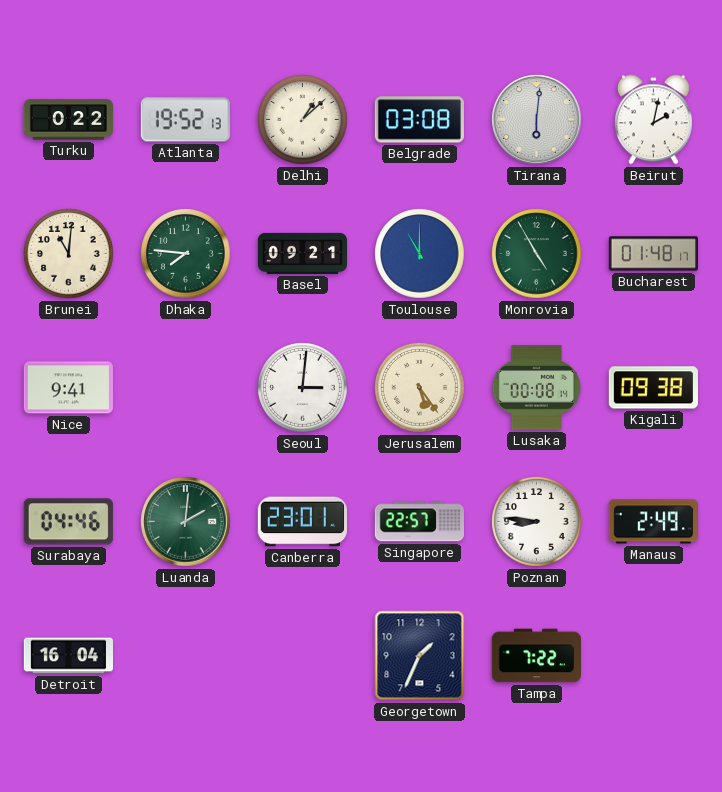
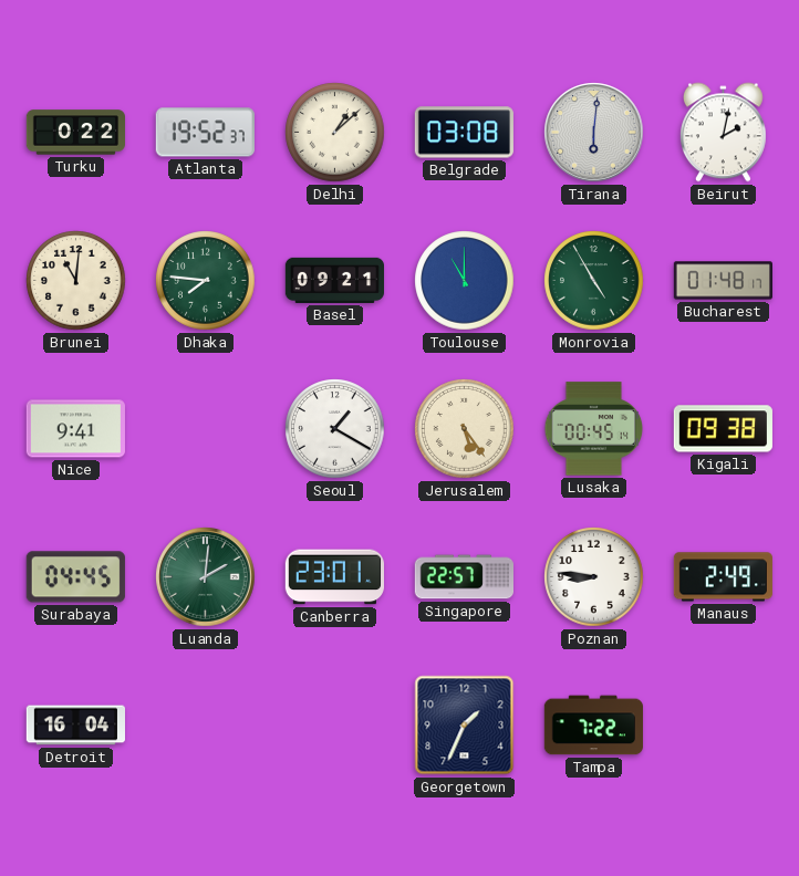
Atlanta: 19:52:13 -> 19:52:37 (205, 133)
Seoul: 3:01 -> 1:20 (335, 429)
Lusaka: 00:08 -> 00:45 (594, 429)
Surabaya: 04:46 -> 04:45 (75, 577)
